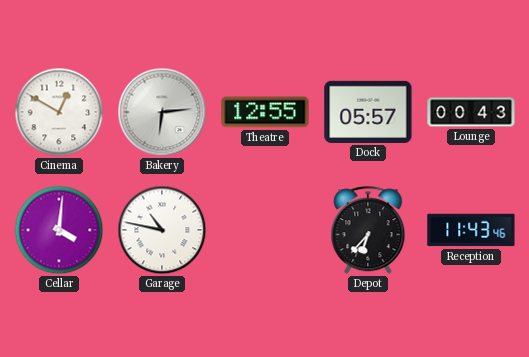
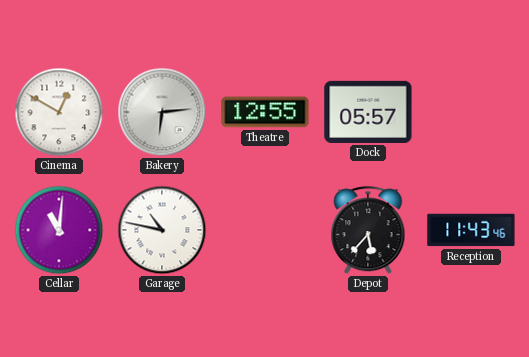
Lounge: 00:43 -> none (471, 112)
Cellar: 4:01 -> 11:01 (59, 230)
Depot: 6:37 -> 5:37 (368, 231)
